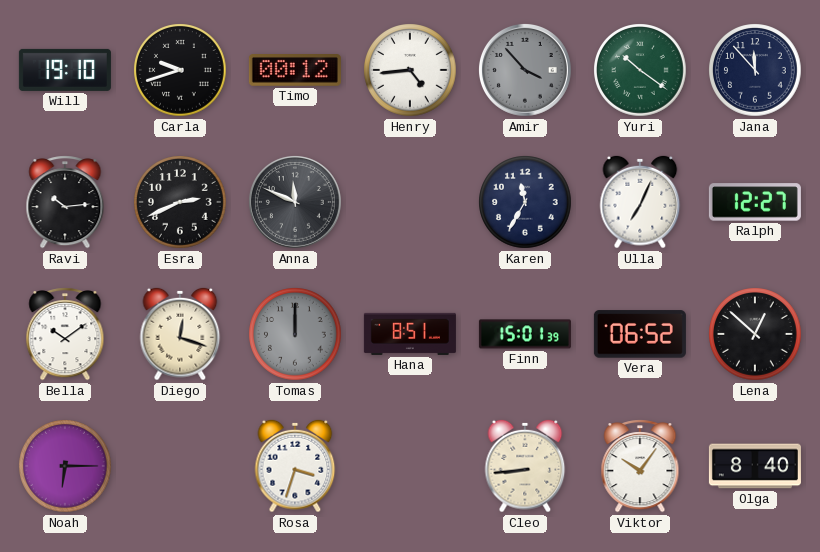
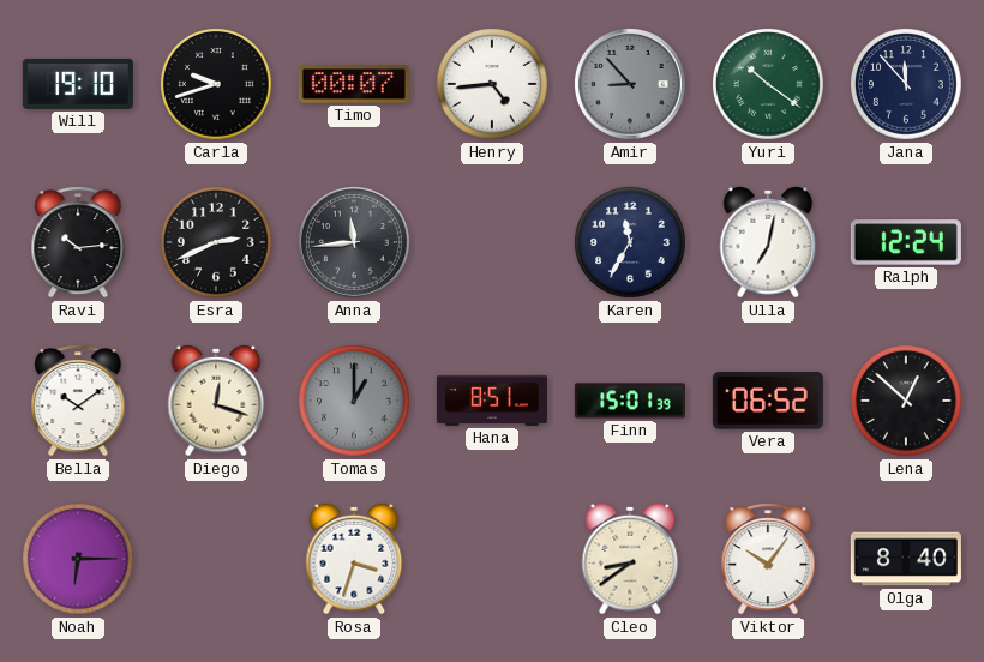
Timo: 00:12 -> 00:07 (354, 85)
Amir: 3:53 -> 8:53 (630, 84)
Anna: 11:49 -> 11:44 (354, 242)
Ulla: 7:04 -> 7:02 (768, 242)
Ralph: 12:27 -> 12:24 (906, 242)
Tomas: 12:00 -> 1:00 (354, 401)
Cleo: 8:44 -> 8:39 (630, 559)
